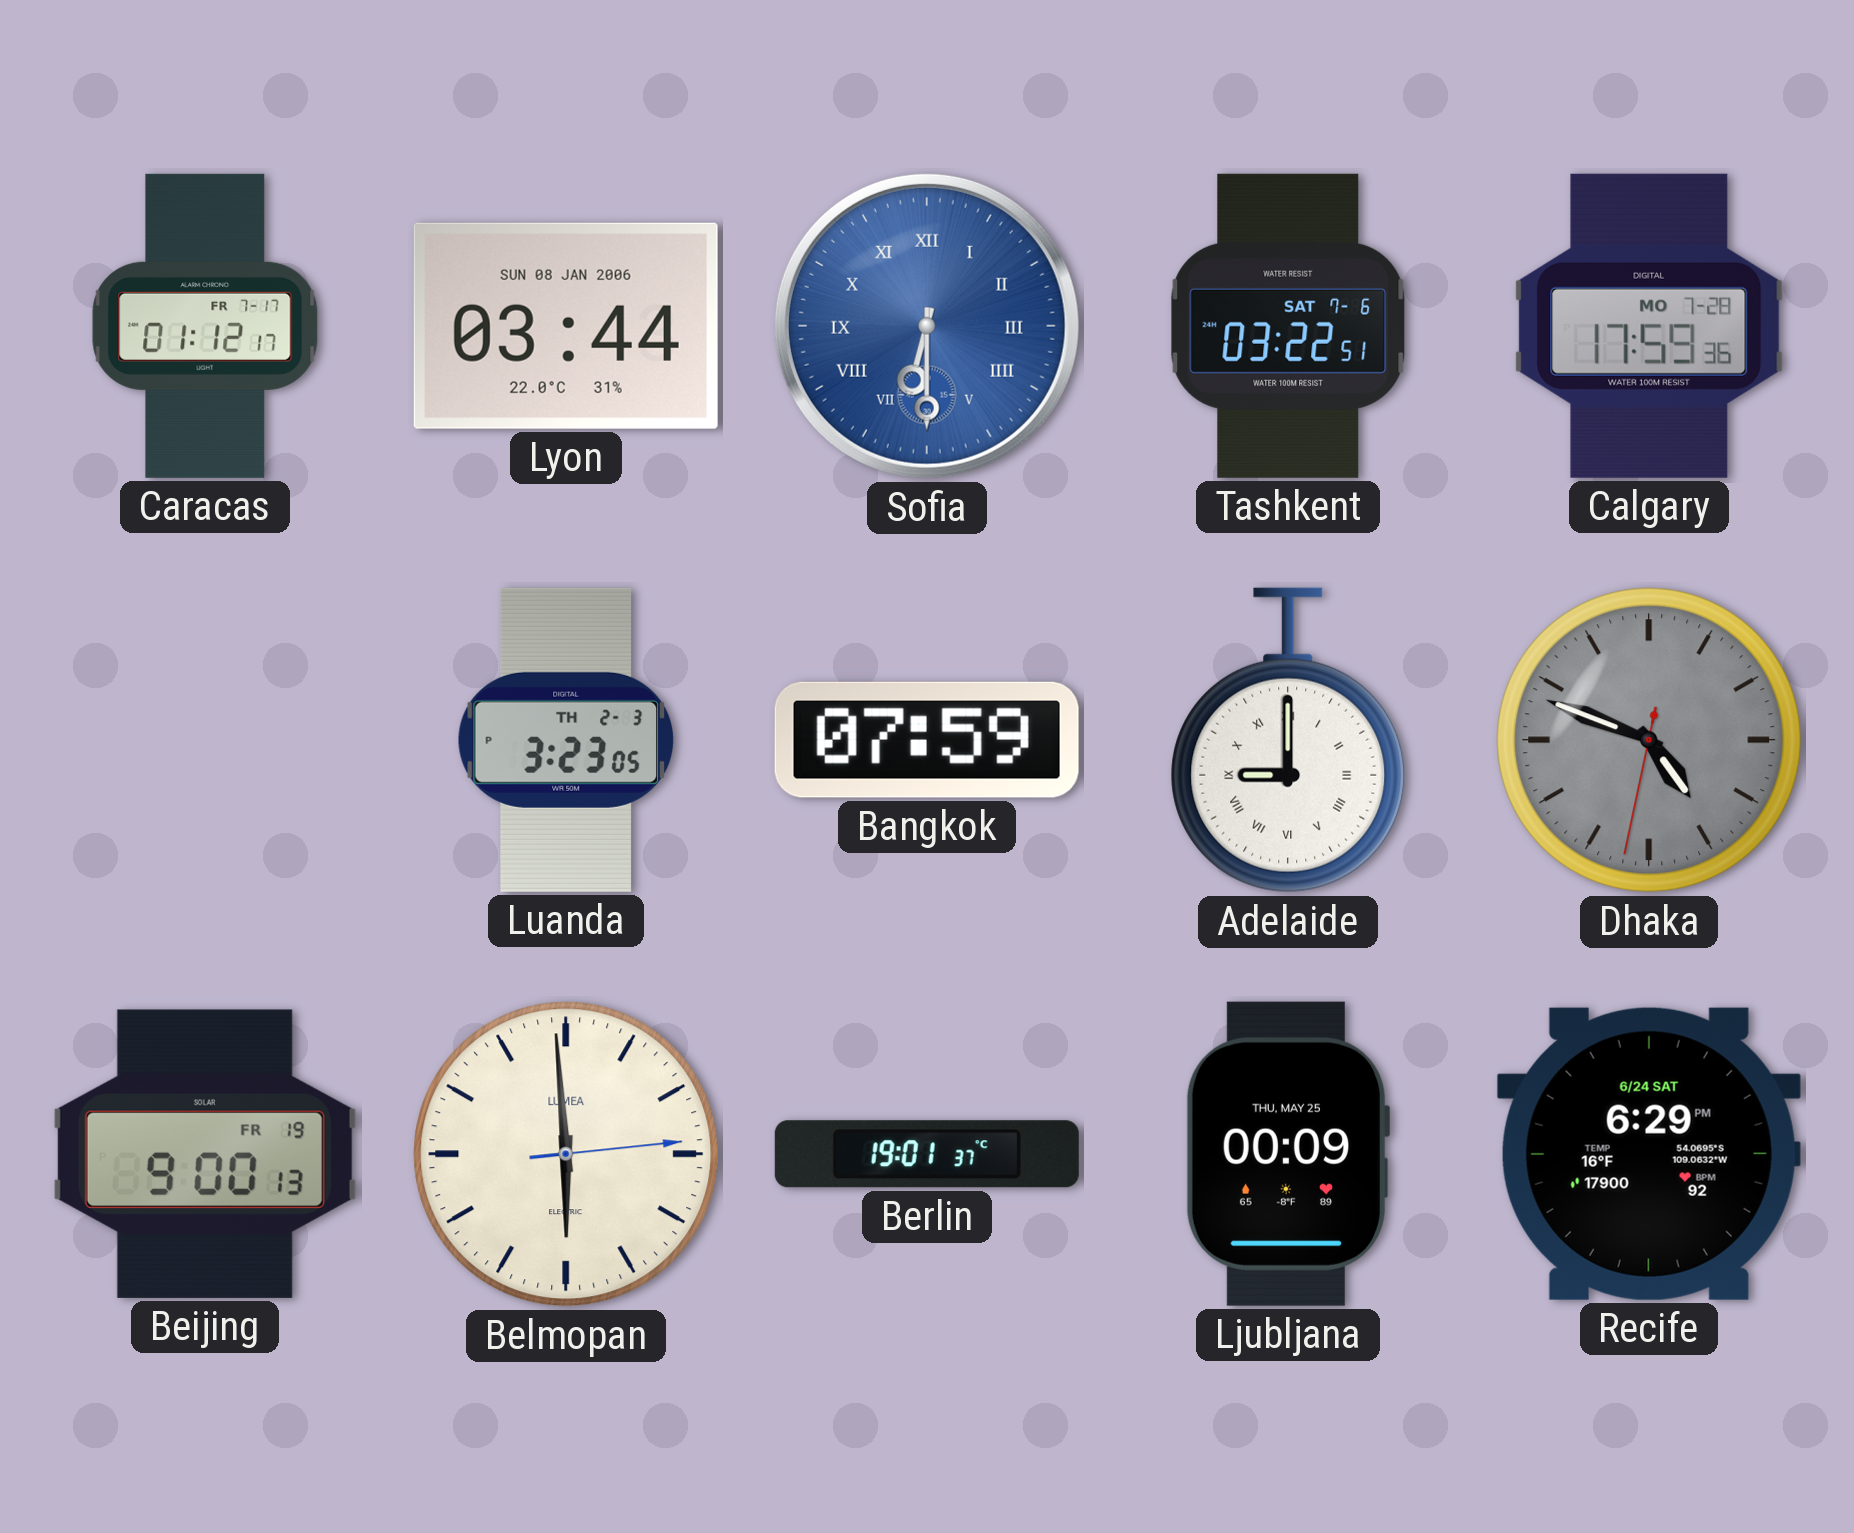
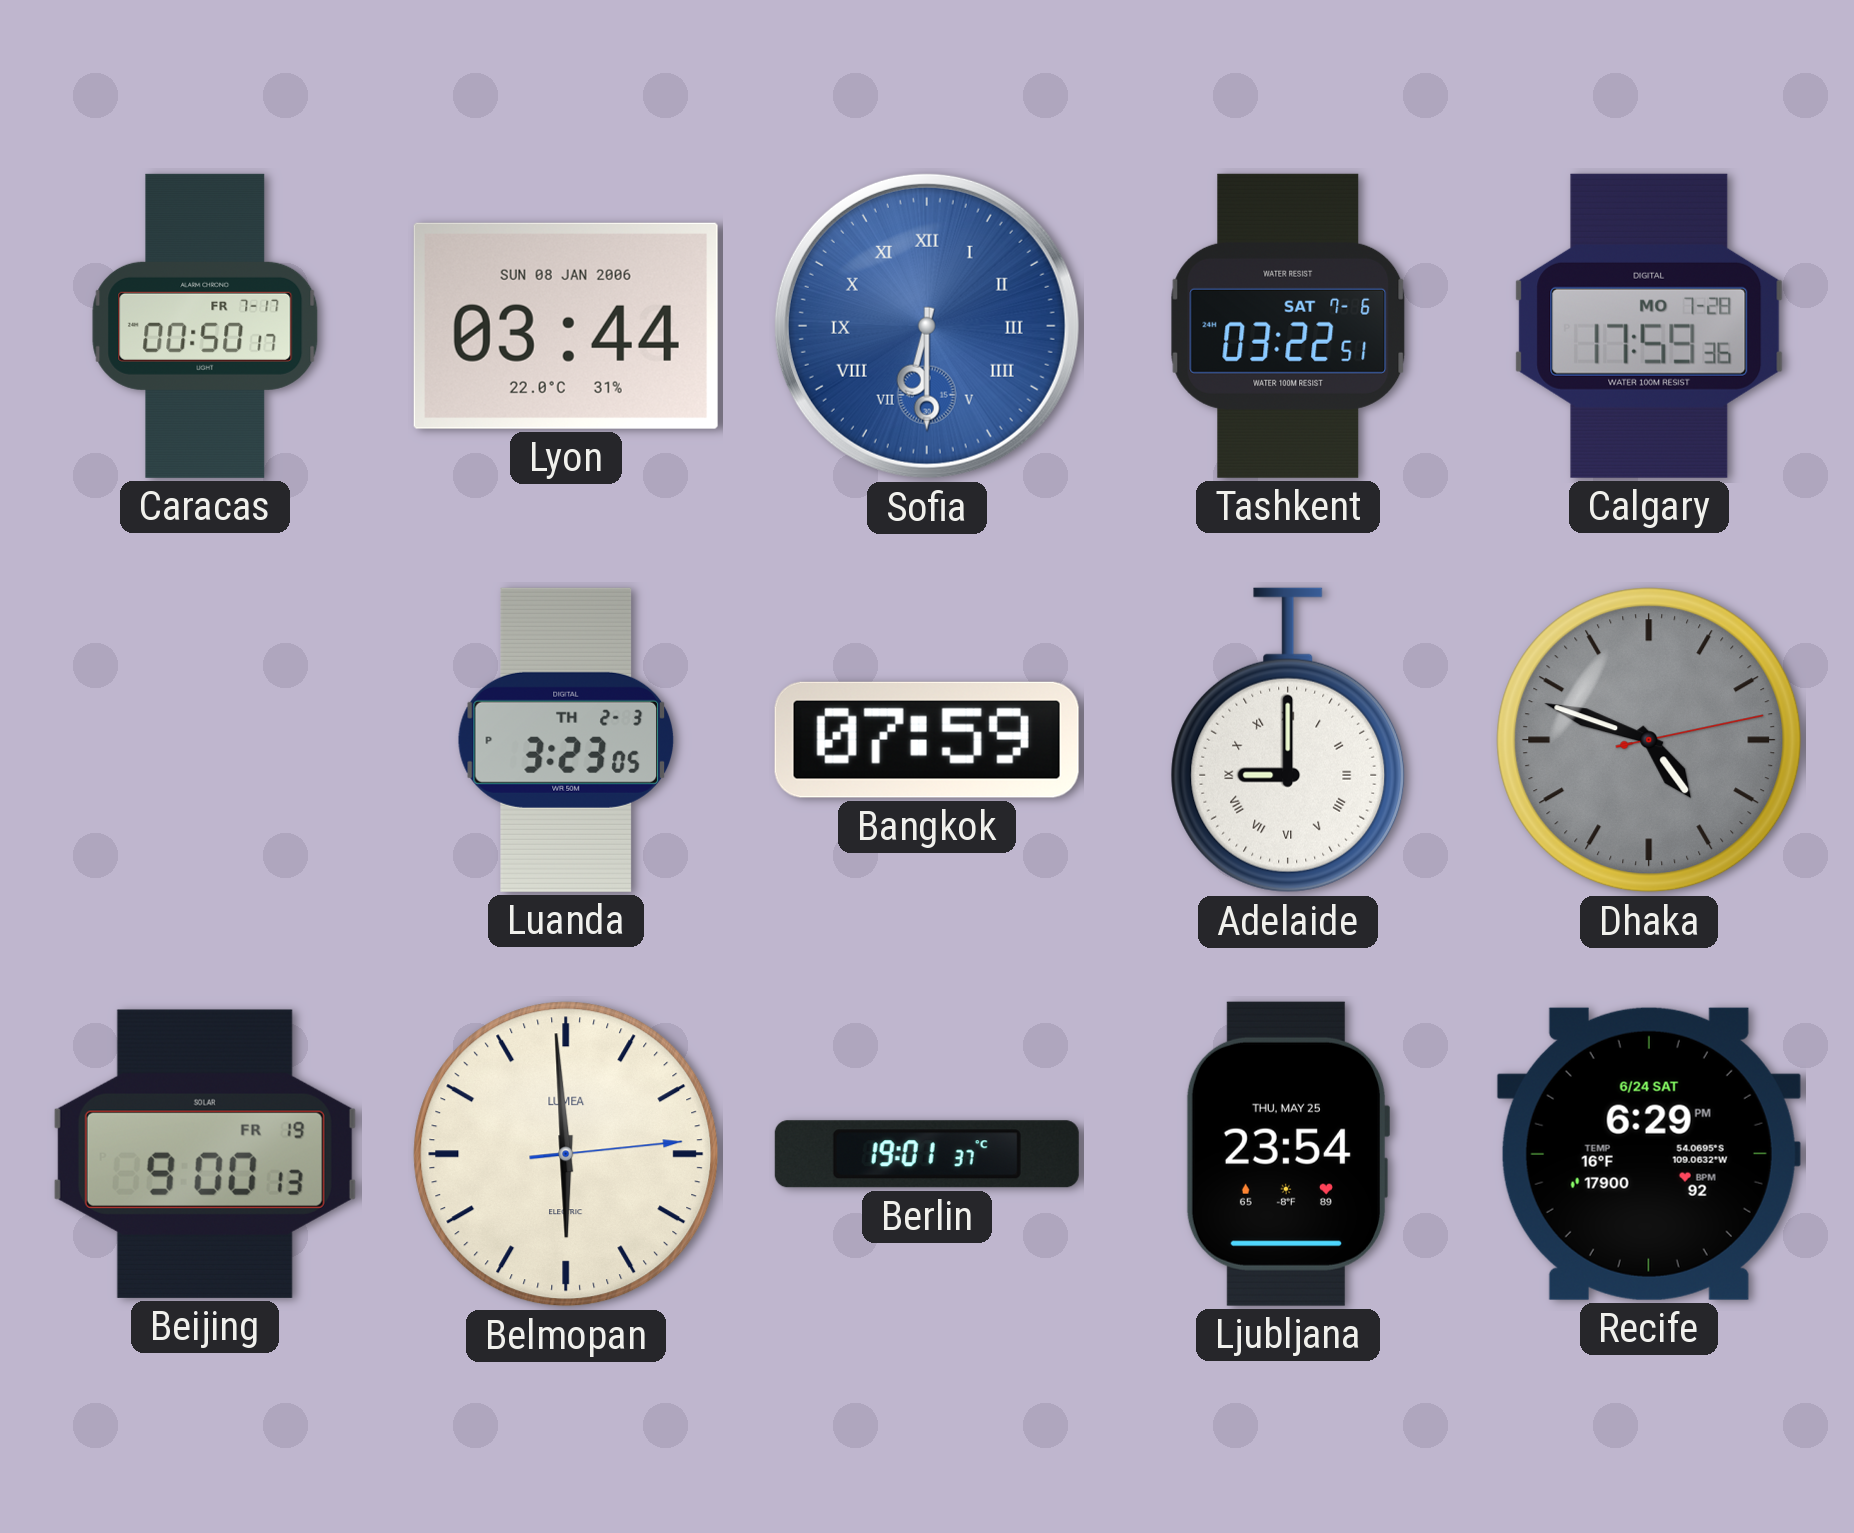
Caracas: 01:12 -> 00:50 (205, 326)
Dhaka: 4:48:32 -> 4:48:13 (1649, 740)
Ljubljana: 00:09 -> 23:54 (1288, 1154)
